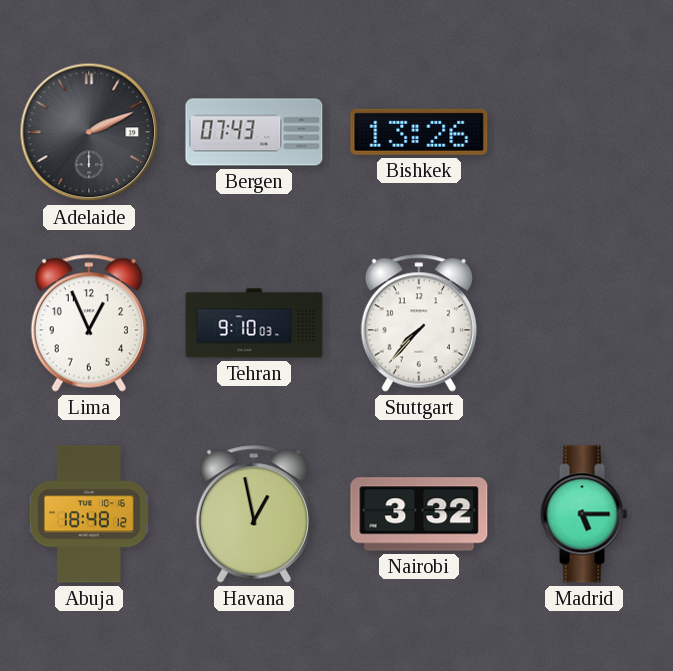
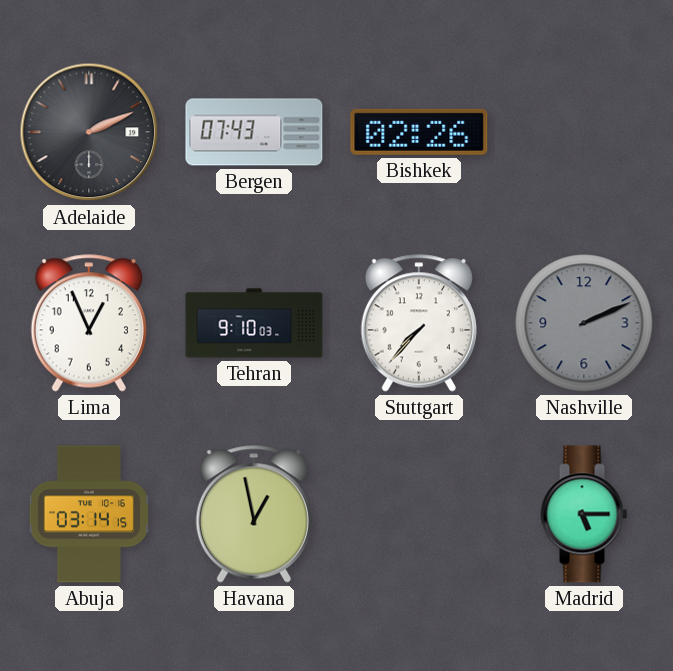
Bishkek: 13:26 -> 02:26 (419, 132)
Nashville: none -> 2:11 (584, 323)
Abuja: 18:48 -> 03:14 (89, 514)
Nairobi: 3:32 -> none (419, 514)
